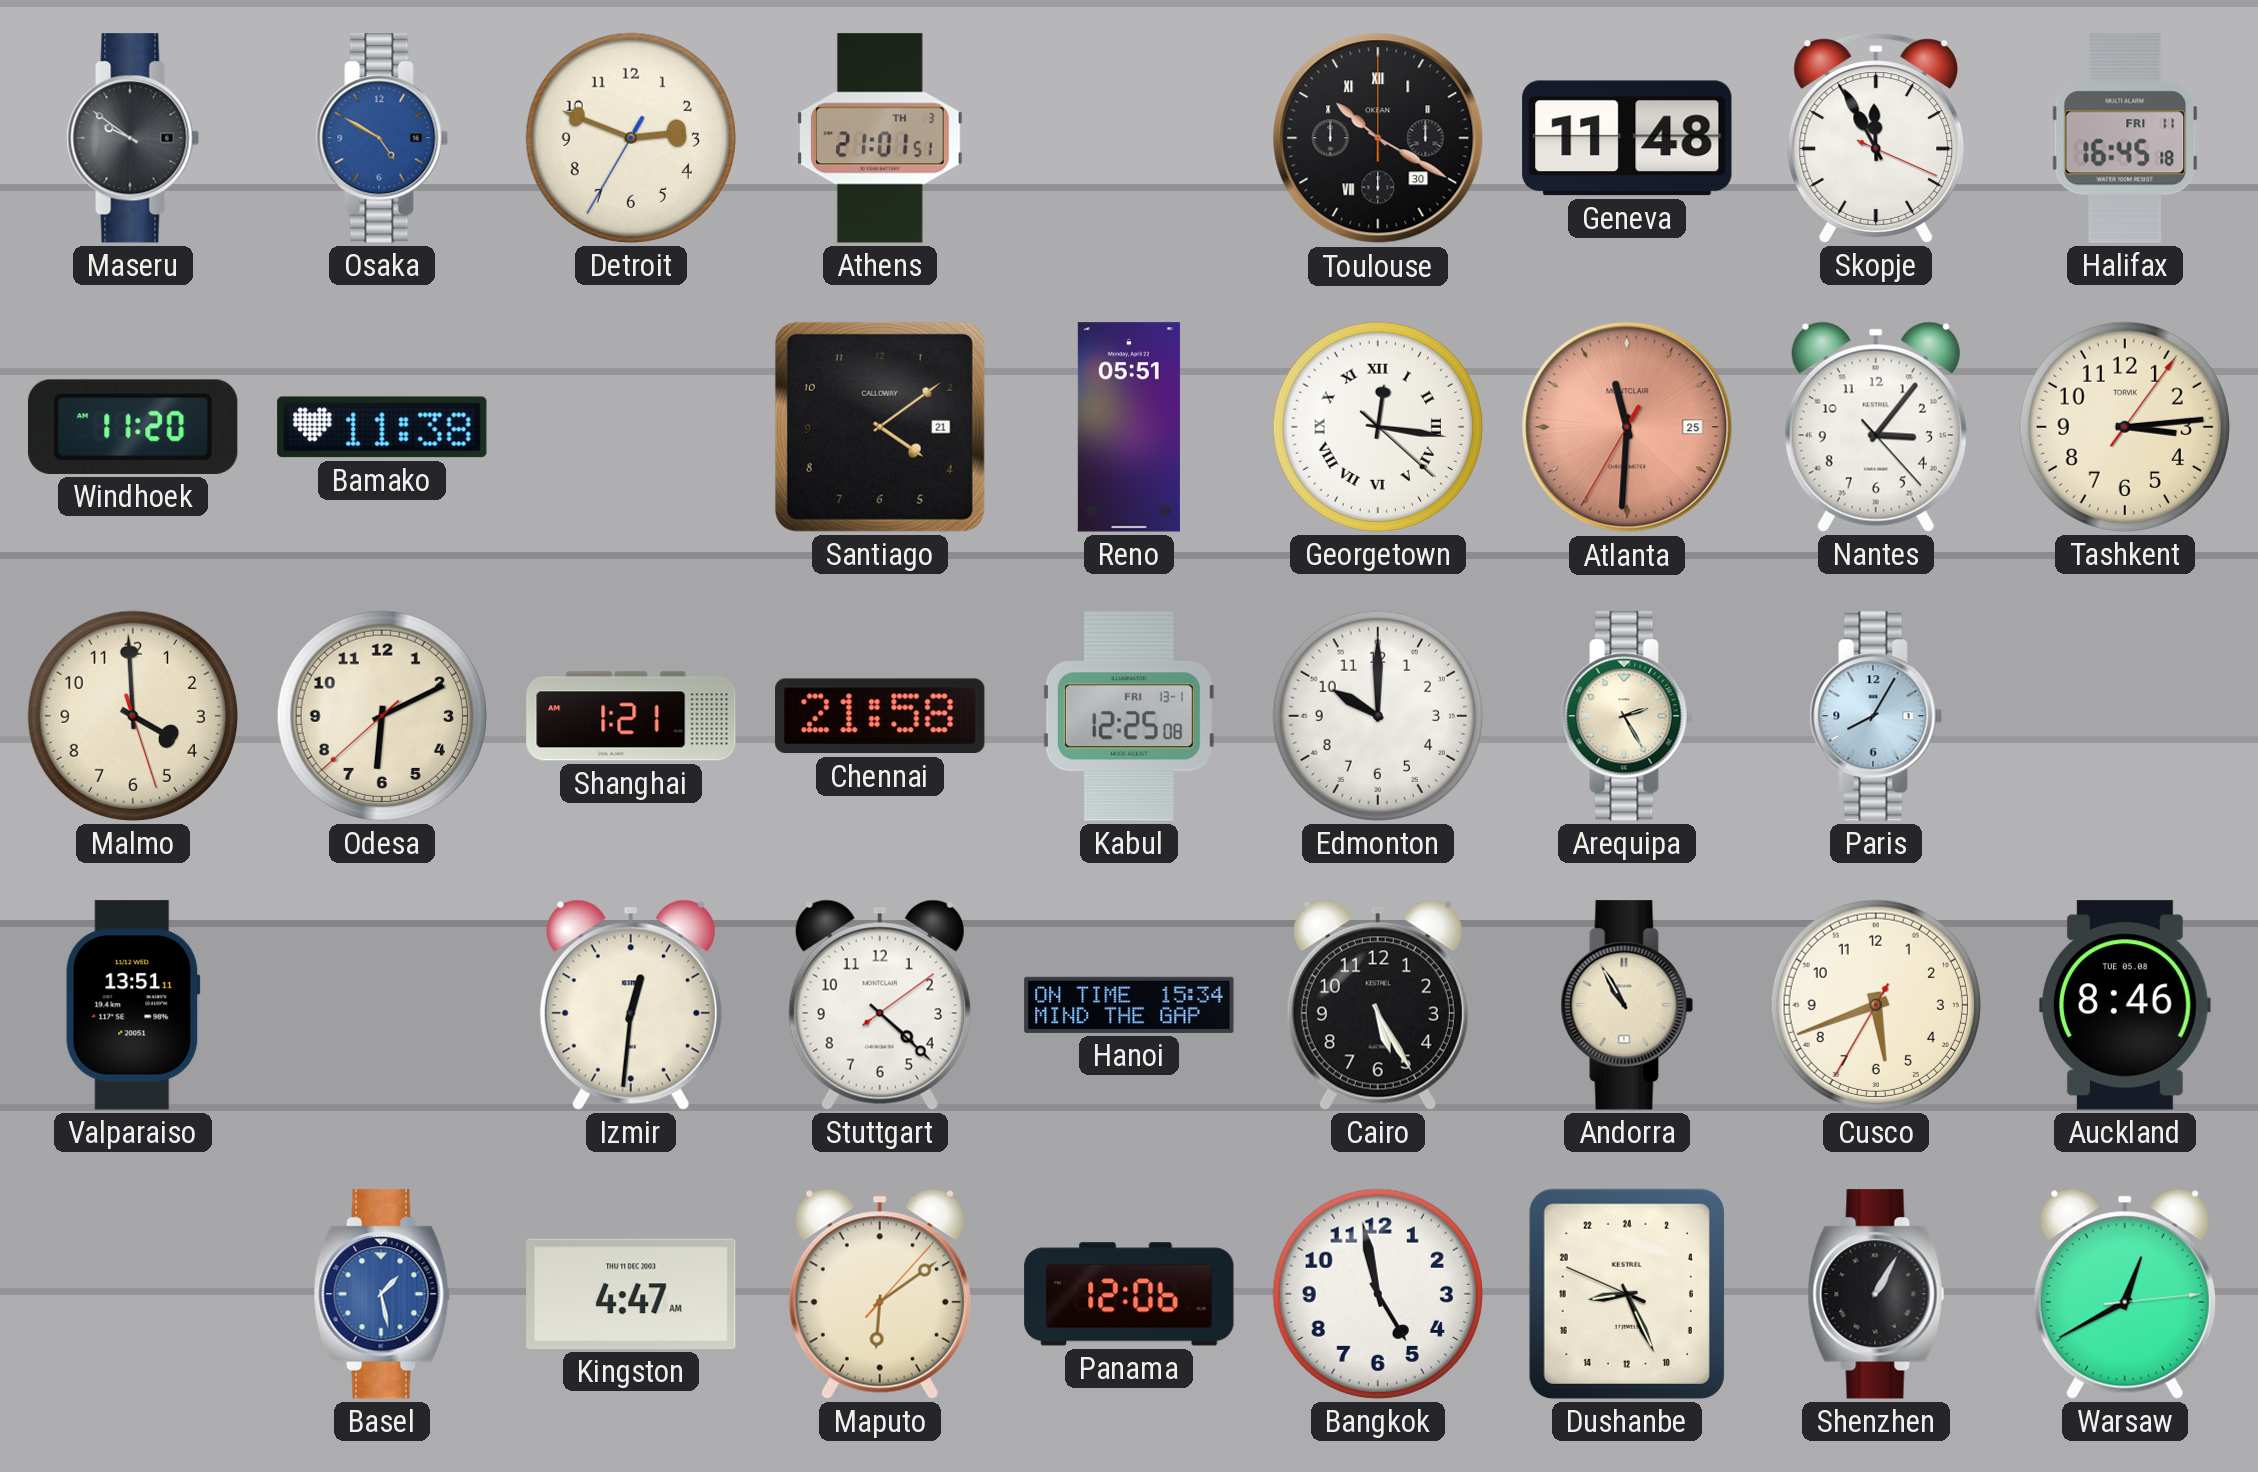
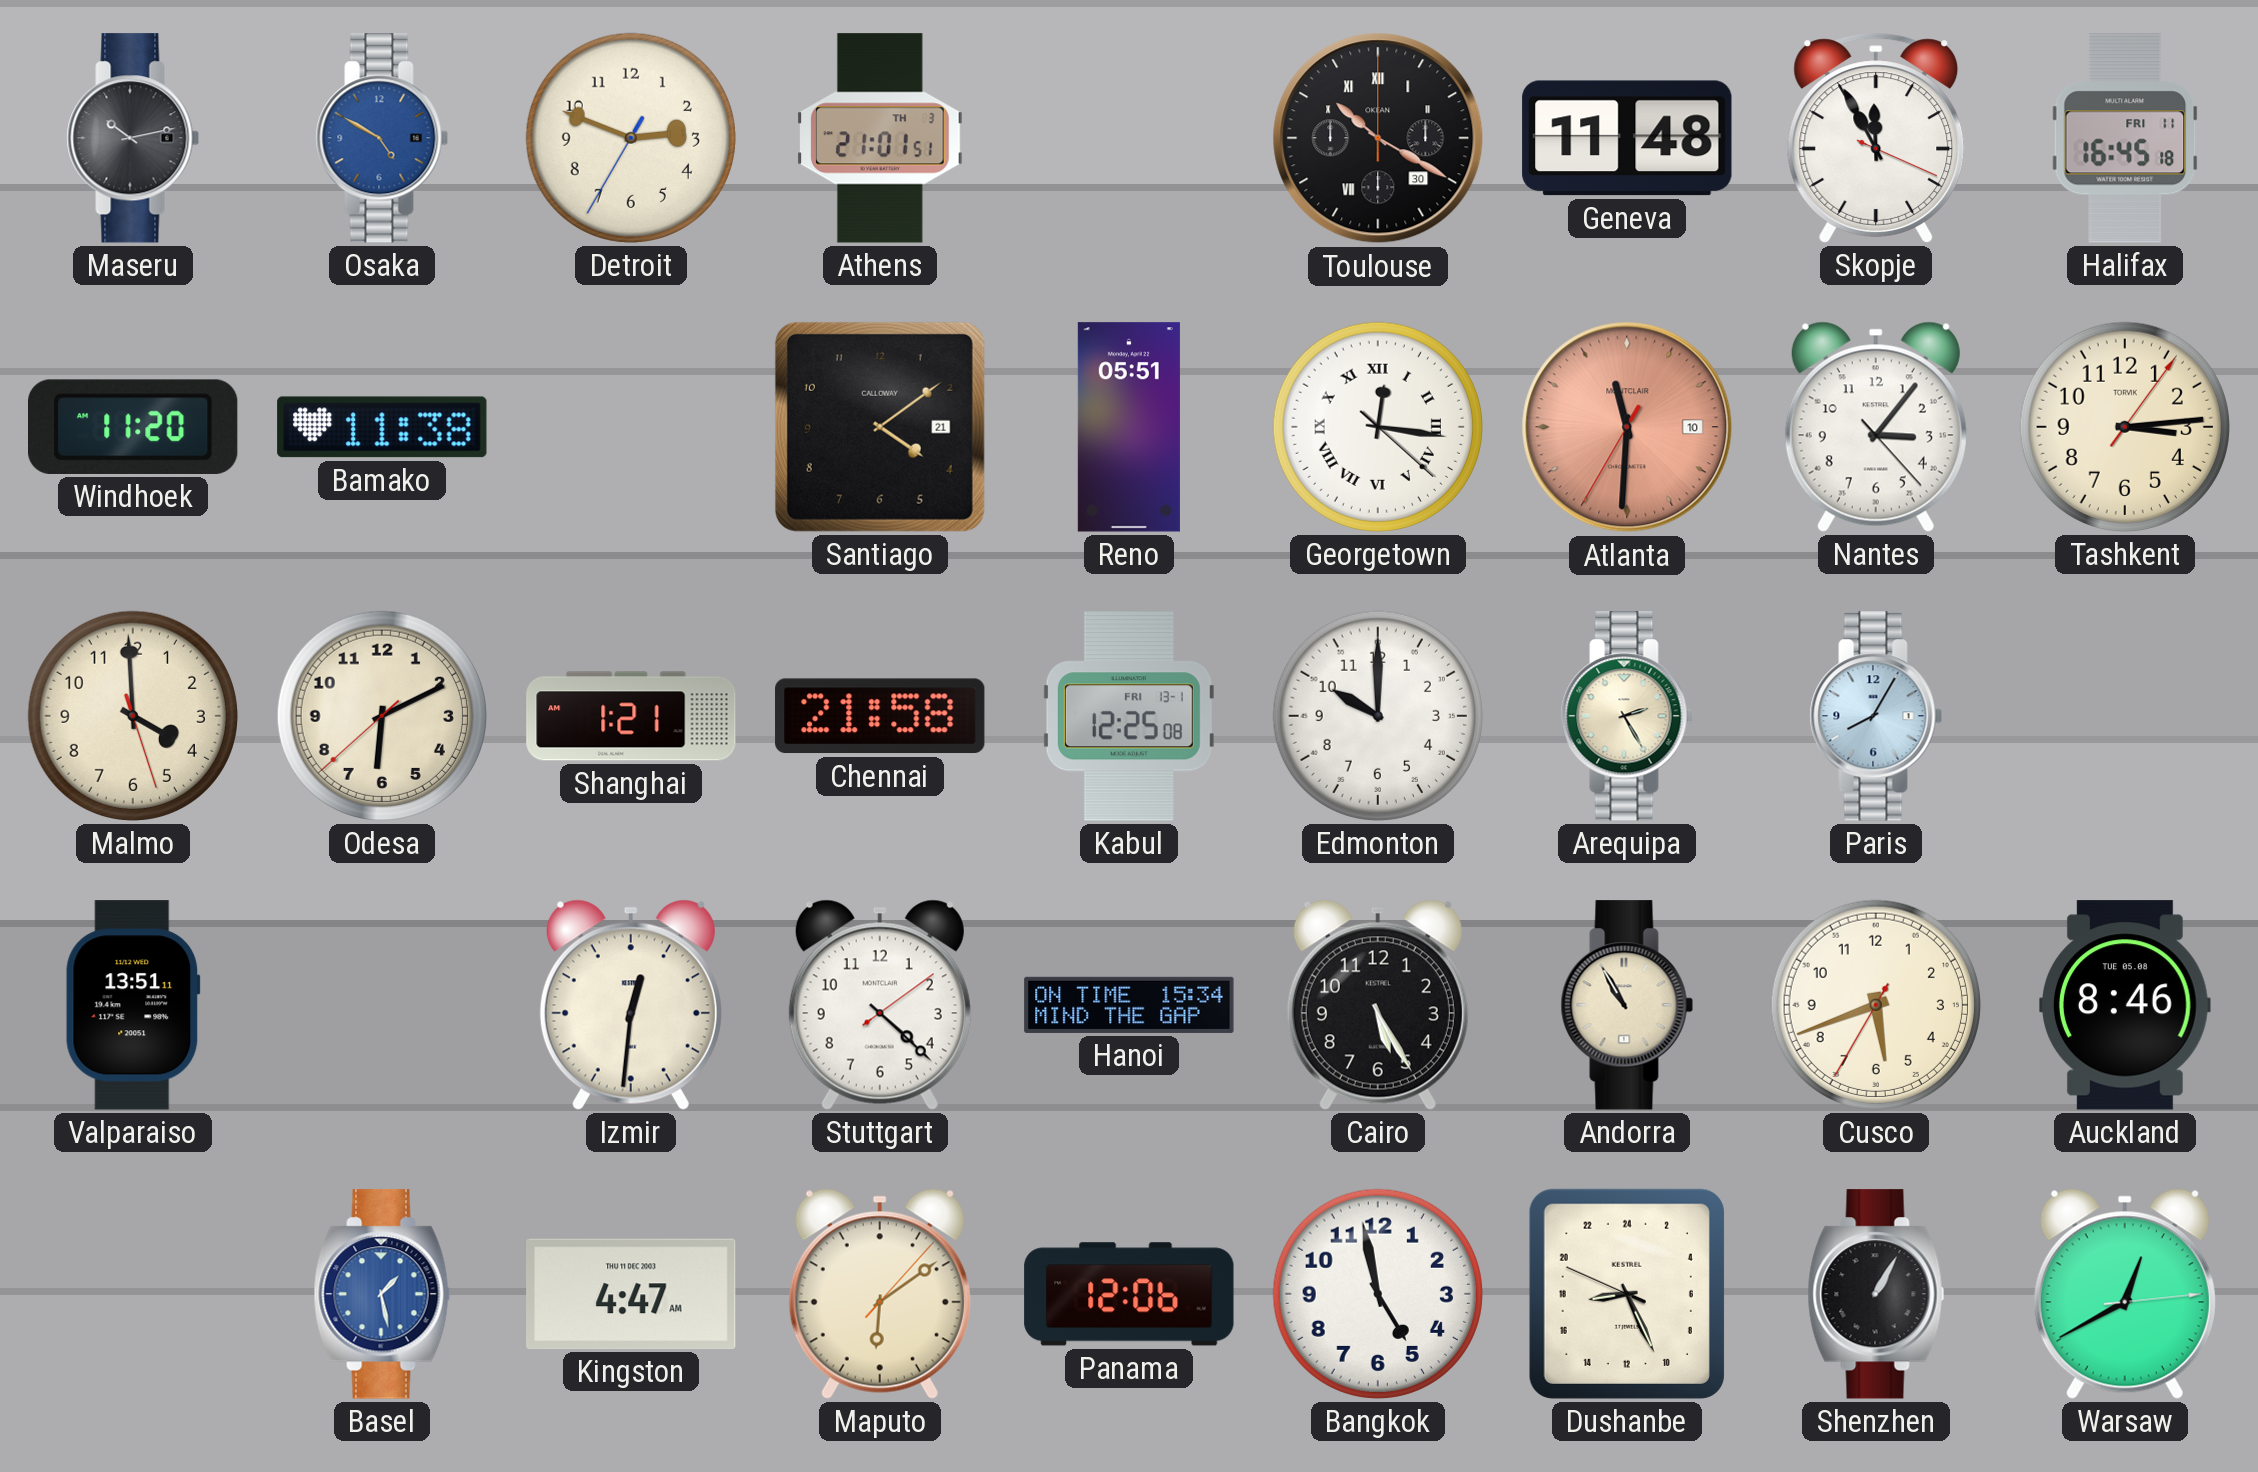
Maseru: 9:51 -> 10:13 (133, 138)
Atlanta date: 25 -> 10 (1627, 427)
